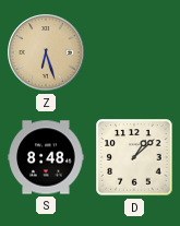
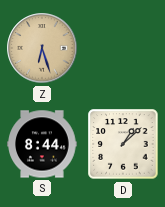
S: 8:48 -> 8:44 (42, 144)
